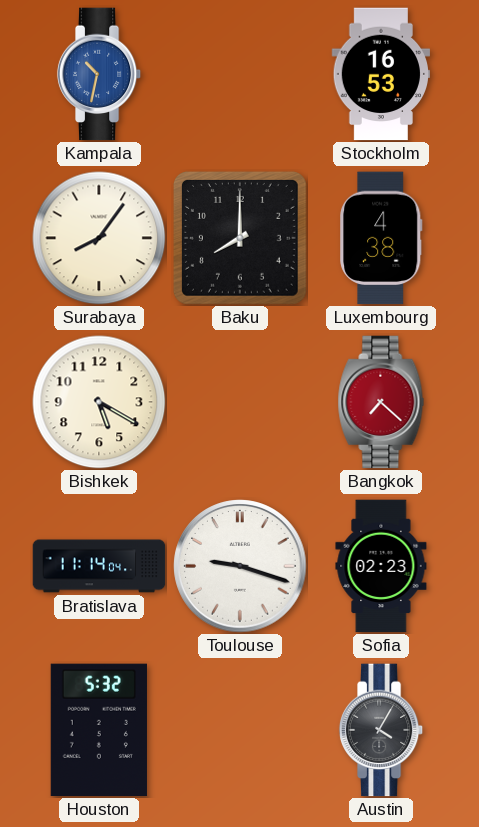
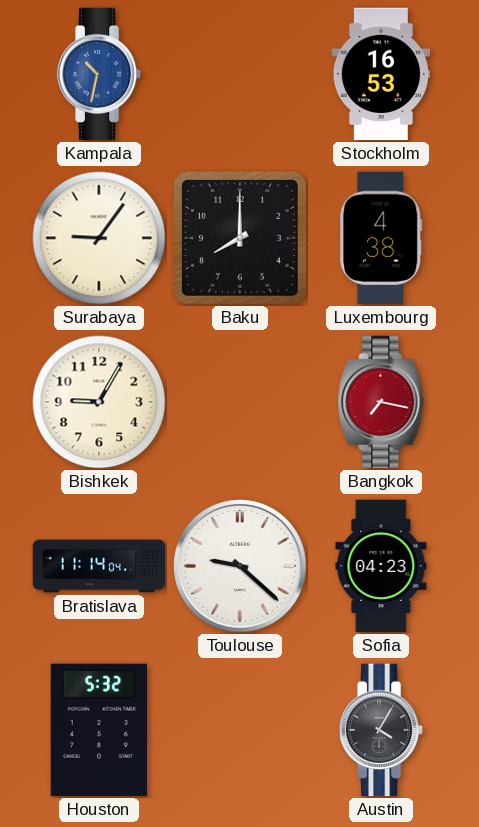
Surabaya: 8:06 -> 9:06 (99, 238)
Bishkek: 5:20 -> 9:05 (99, 402)
Bangkok: 7:22 -> 7:17 (381, 402)
Toulouse: 9:18 -> 9:22 (240, 566)
Sofia: 02:23 -> 04:23 (381, 566)
